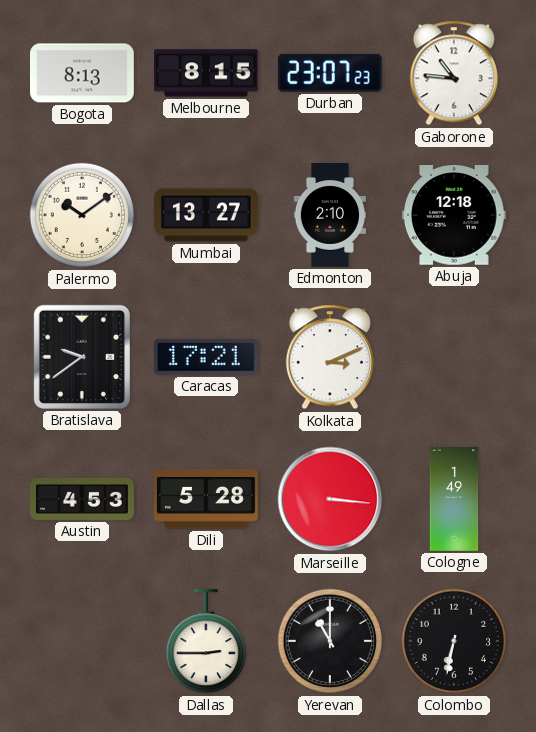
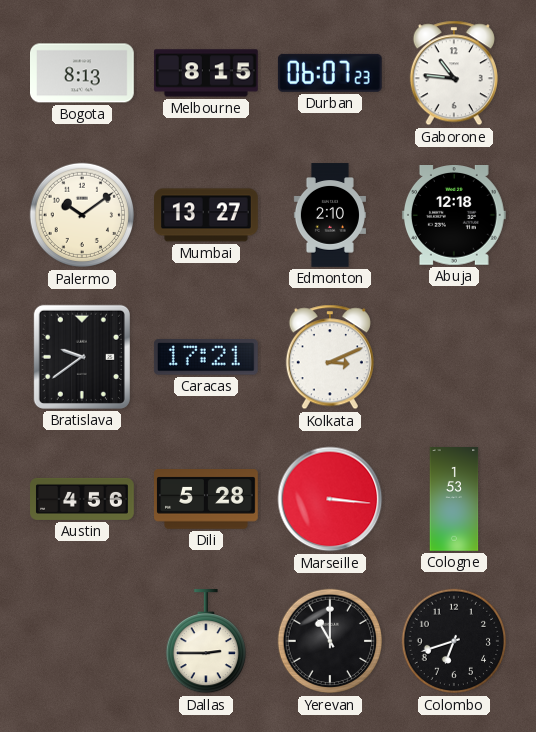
Durban: 23:07 -> 06:07 (330, 73)
Austin: 4:53 -> 4:56 (82, 499)
Cologne: 1:49 -> 1:53 (454, 499)
Colombo: 6:32 -> 6:42 (454, 641)
